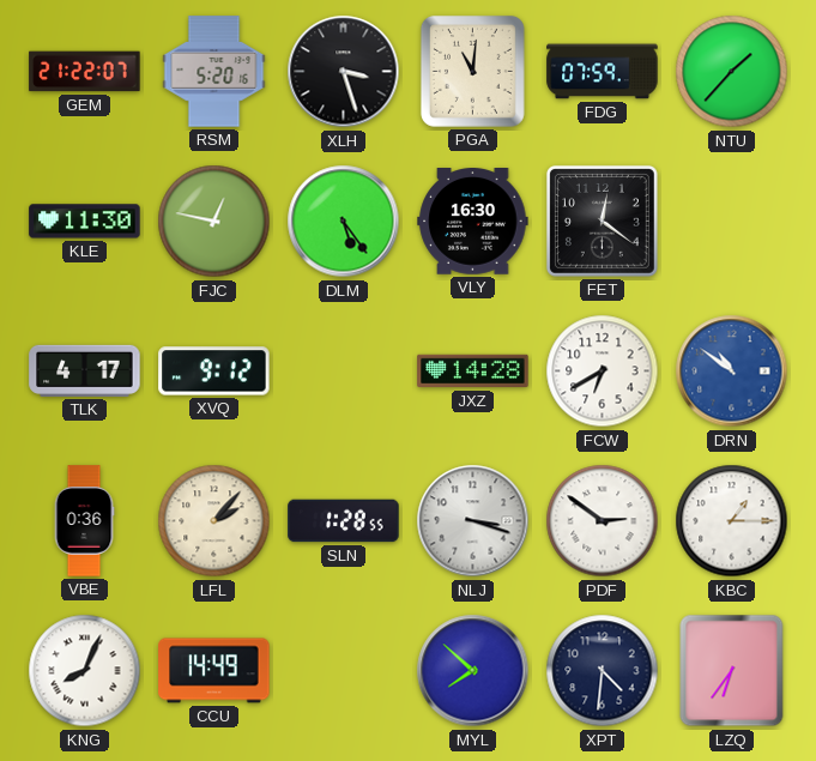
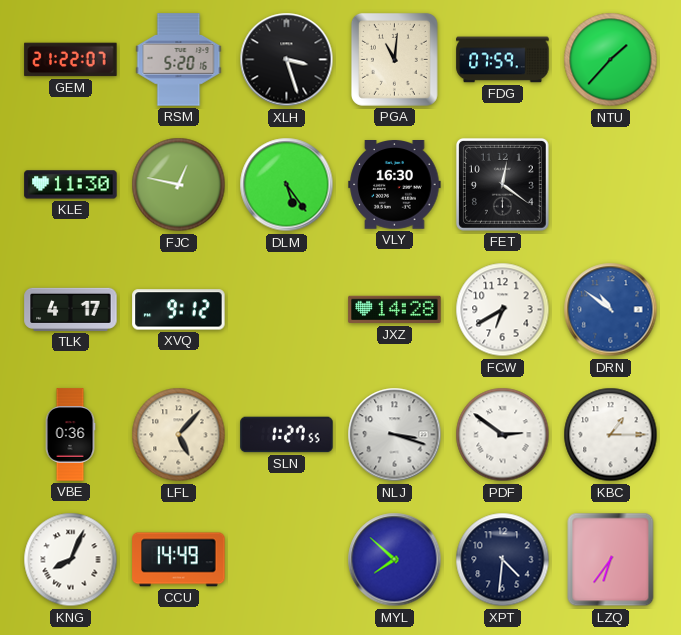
LFL: 2:07 -> 5:07 (179, 435)
SLN: 1:28 -> 1:27 (287, 435)
